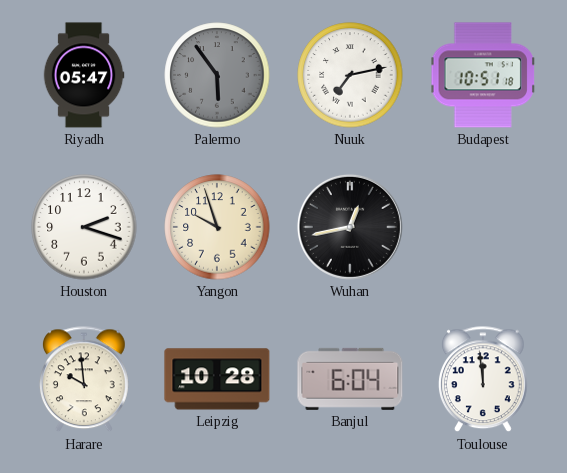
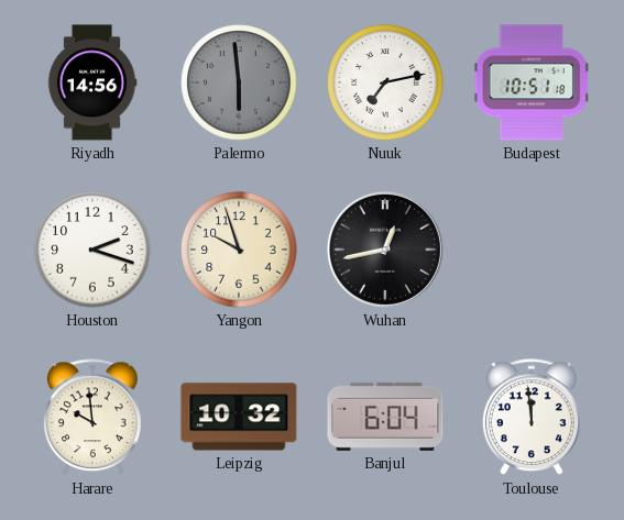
Riyadh: 05:47 -> 14:56 (92, 82)
Palermo: 5:54 -> 5:59 (239, 82)
Leipzig: 10:28 -> 10:32 (239, 417)
